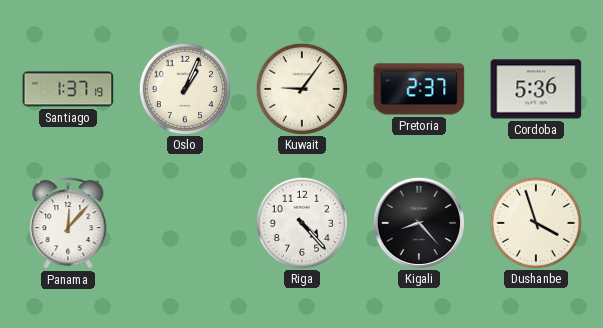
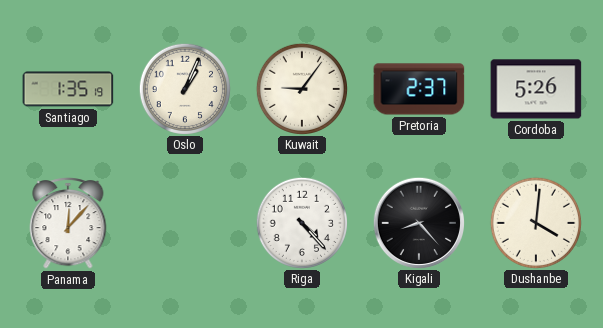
Santiago: 1:37 -> 1:35 (68, 89)
Cordoba: 5:36 -> 5:26 (536, 89)
Dushanbe: 3:57 -> 4:01 (535, 222)
